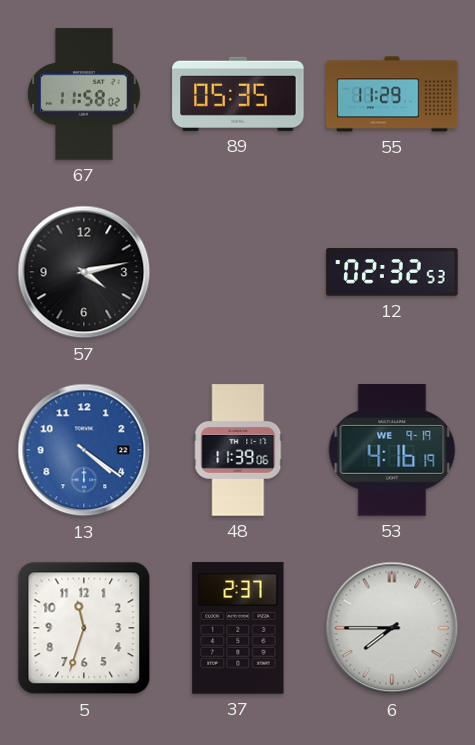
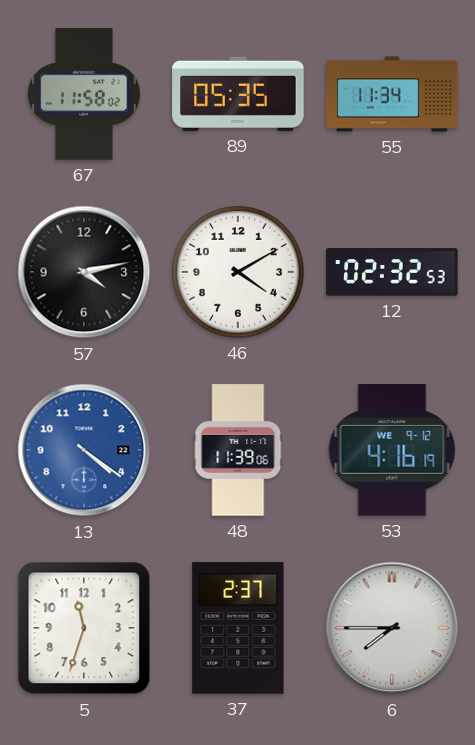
55: 11:29 -> 11:34 (392, 94)
46: none -> 4:10 (238, 272)
53 date: WE 9-19 -> WE 9-12 (392, 450)
